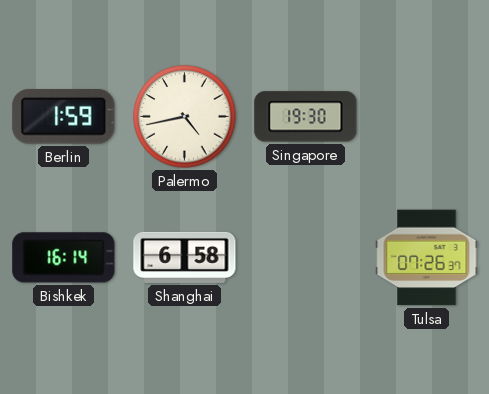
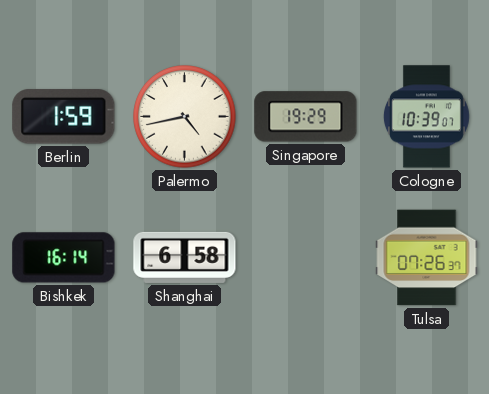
Singapore: 19:30 -> 19:29 (306, 117)
Cologne: none -> 10:39 (426, 117)
